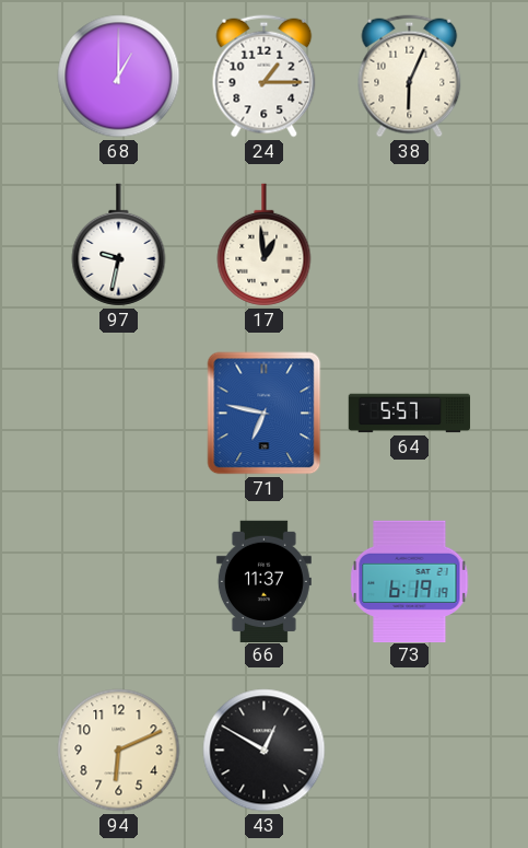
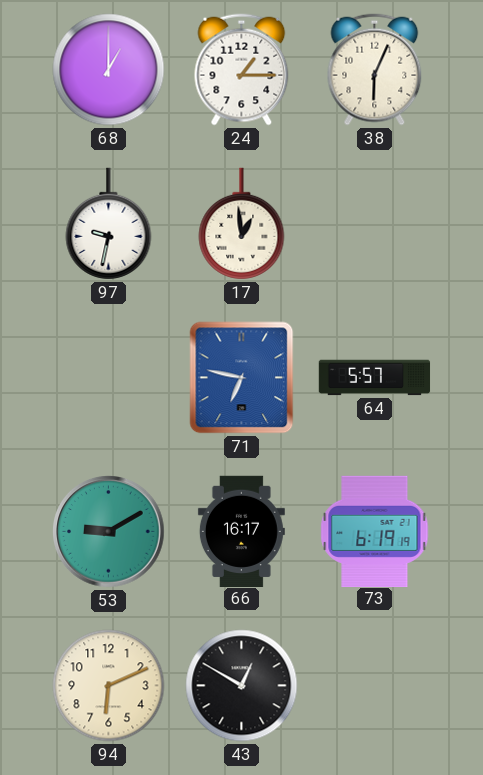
53: none -> 9:10 (109, 532)
66: 11:37 -> 16:17 (241, 531)
